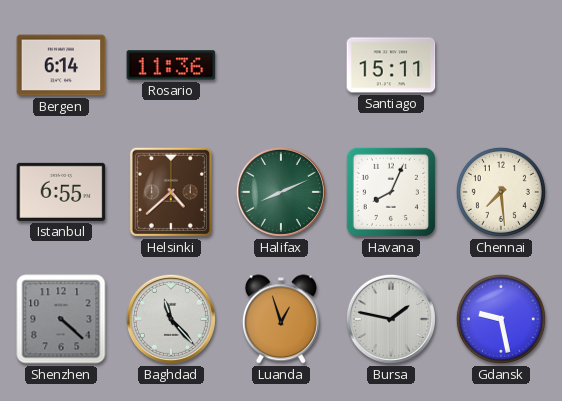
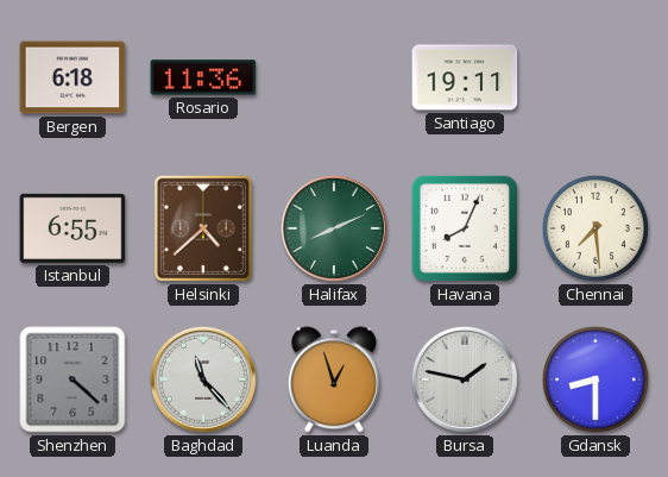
Bergen: 6:14 -> 6:18 (73, 77)
Santiago: 15:11 -> 19:11 (465, 77)
Gdansk: 9:28 -> 8:30 (595, 379)
